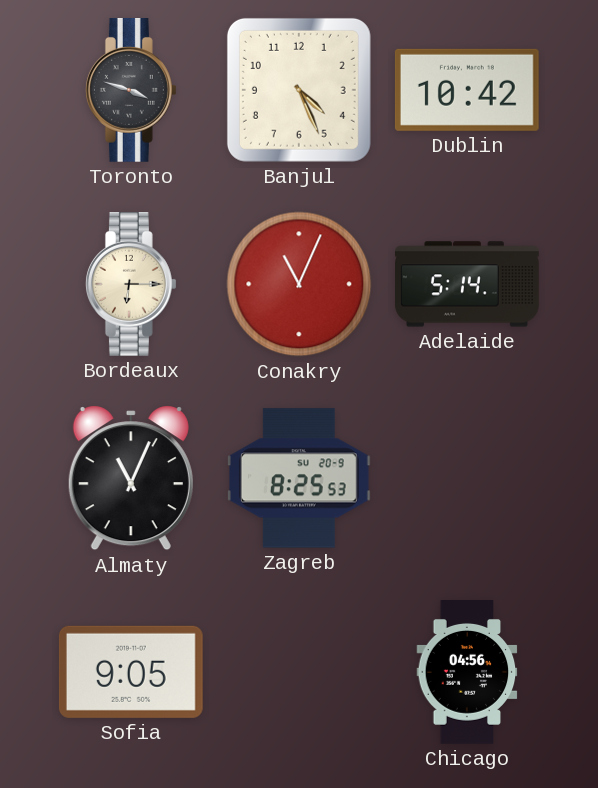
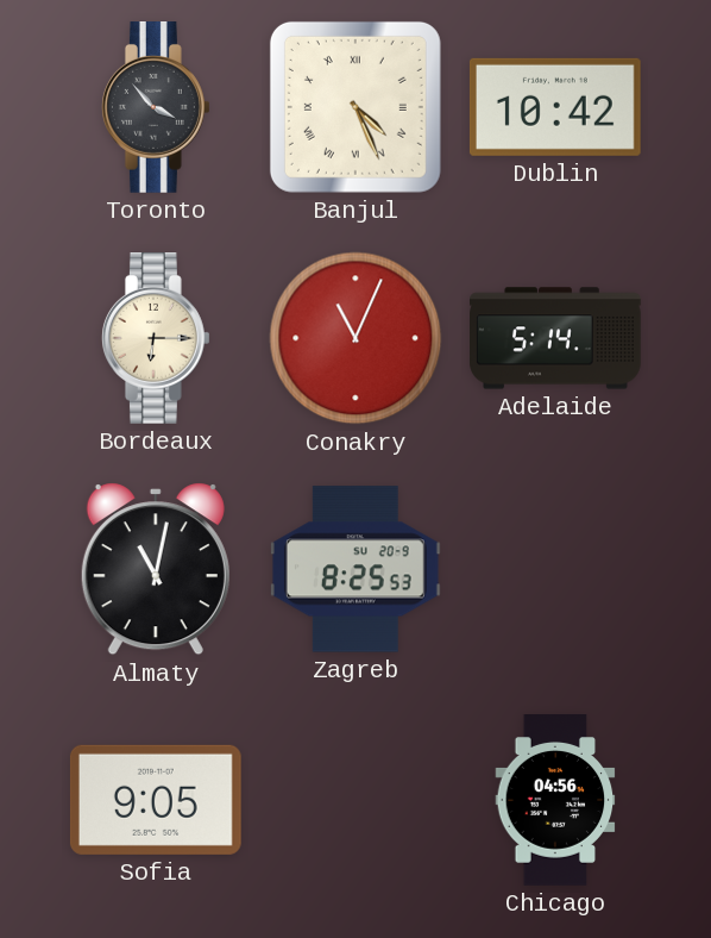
Toronto: 3:48 -> 3:53 (156, 108)
Banjul numerals: Arabic -> Roman (355, 107)
Almaty: 11:04 -> 11:02 (156, 569)
